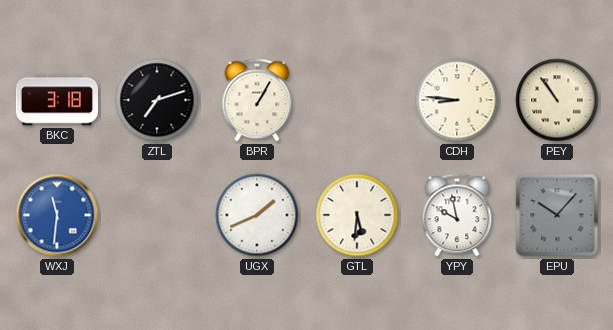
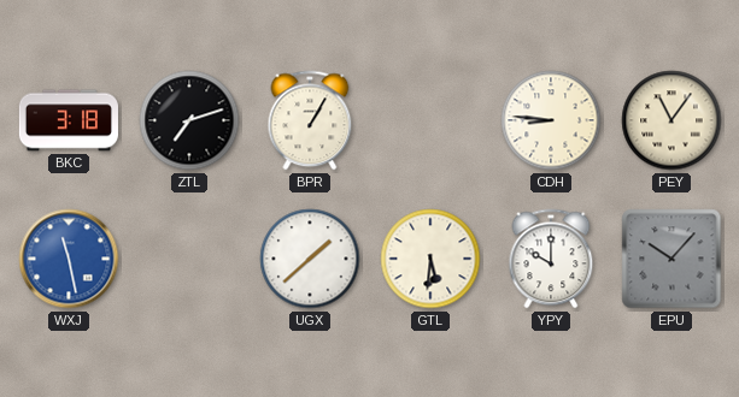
PEY: 10:54 -> 11:06 (671, 120)
WXJ: 11:31 -> 11:28 (69, 259)
UGX: 1:41 -> 1:38 (310, 259)
YPY: 9:58 -> 10:00 (551, 259)
